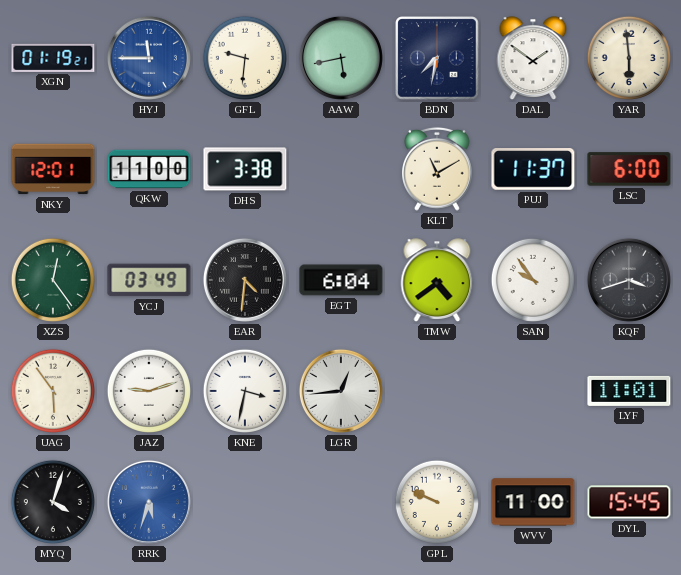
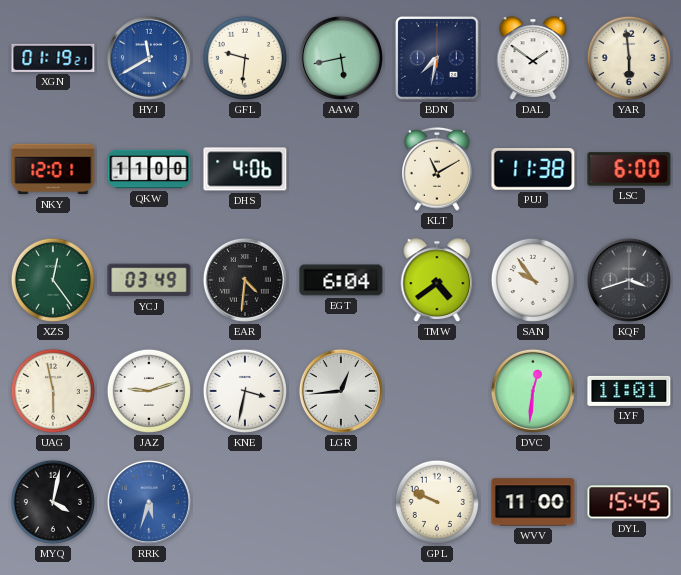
HYJ: 11:45 -> 11:40 (149, 58)
DHS: 3:38 -> 4:06 (245, 169)
PUJ: 11:37 -> 11:38 (533, 169)
UAG: 5:54 -> 5:58 (53, 391)
DVC: none -> 12:31 (533, 391)
MYQ: 4:03 -> 4:02 (53, 502)
